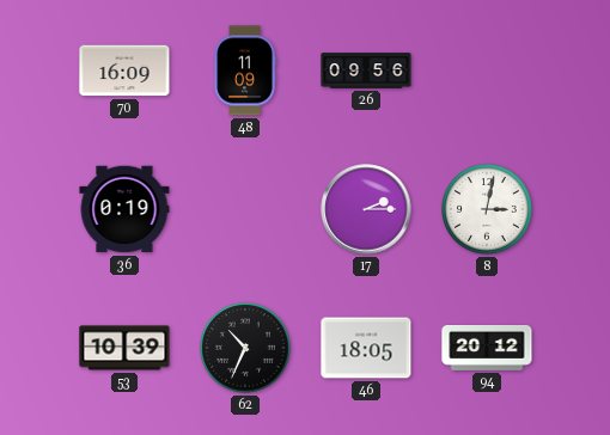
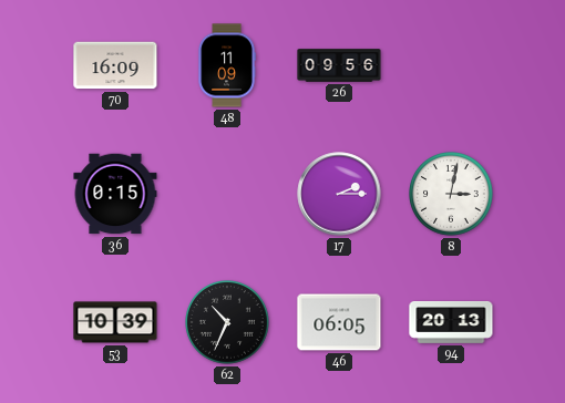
36: 0:19 -> 0:15 (115, 194)
46: 18:05 -> 06:05 (339, 322)
94: 20:12 -> 20:13 (451, 323)
